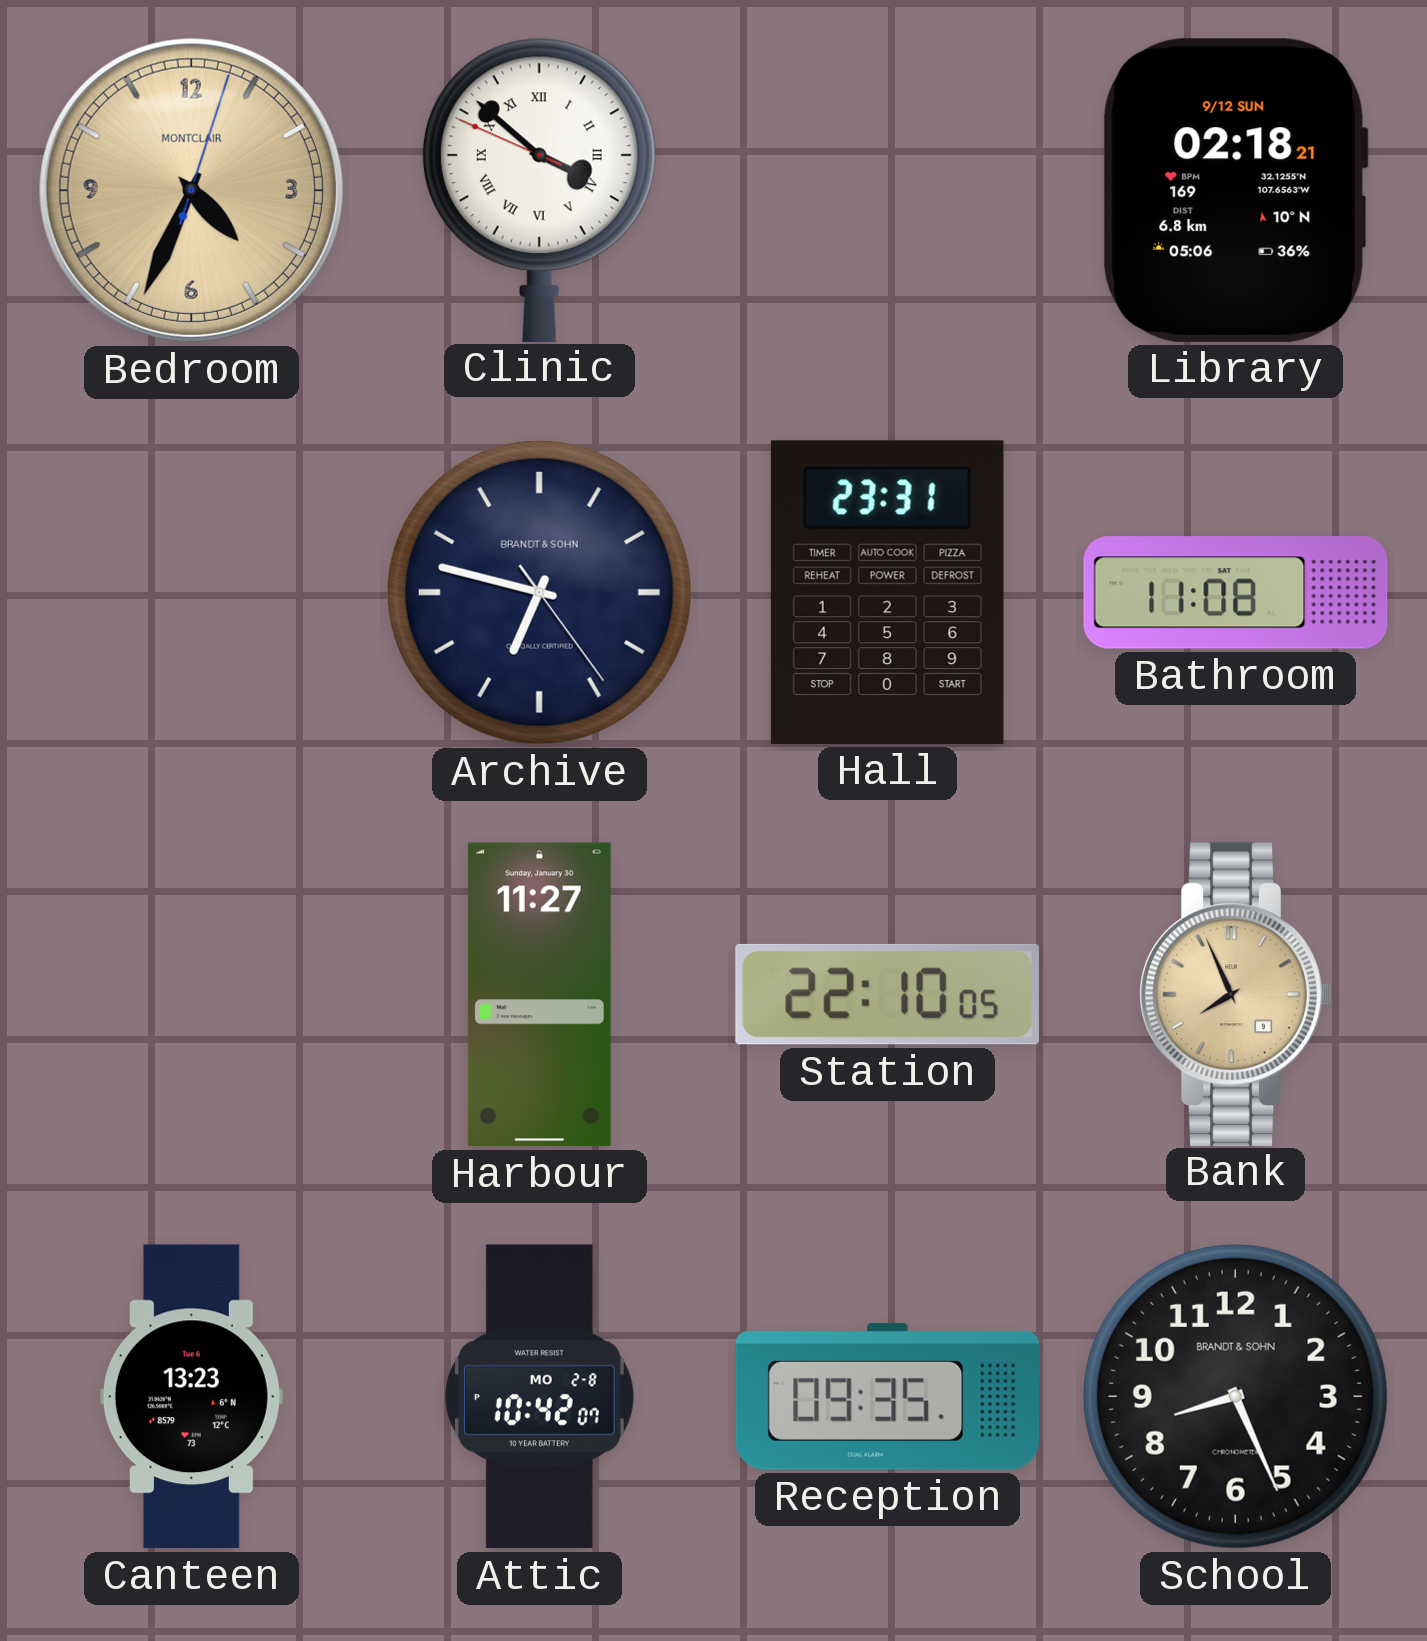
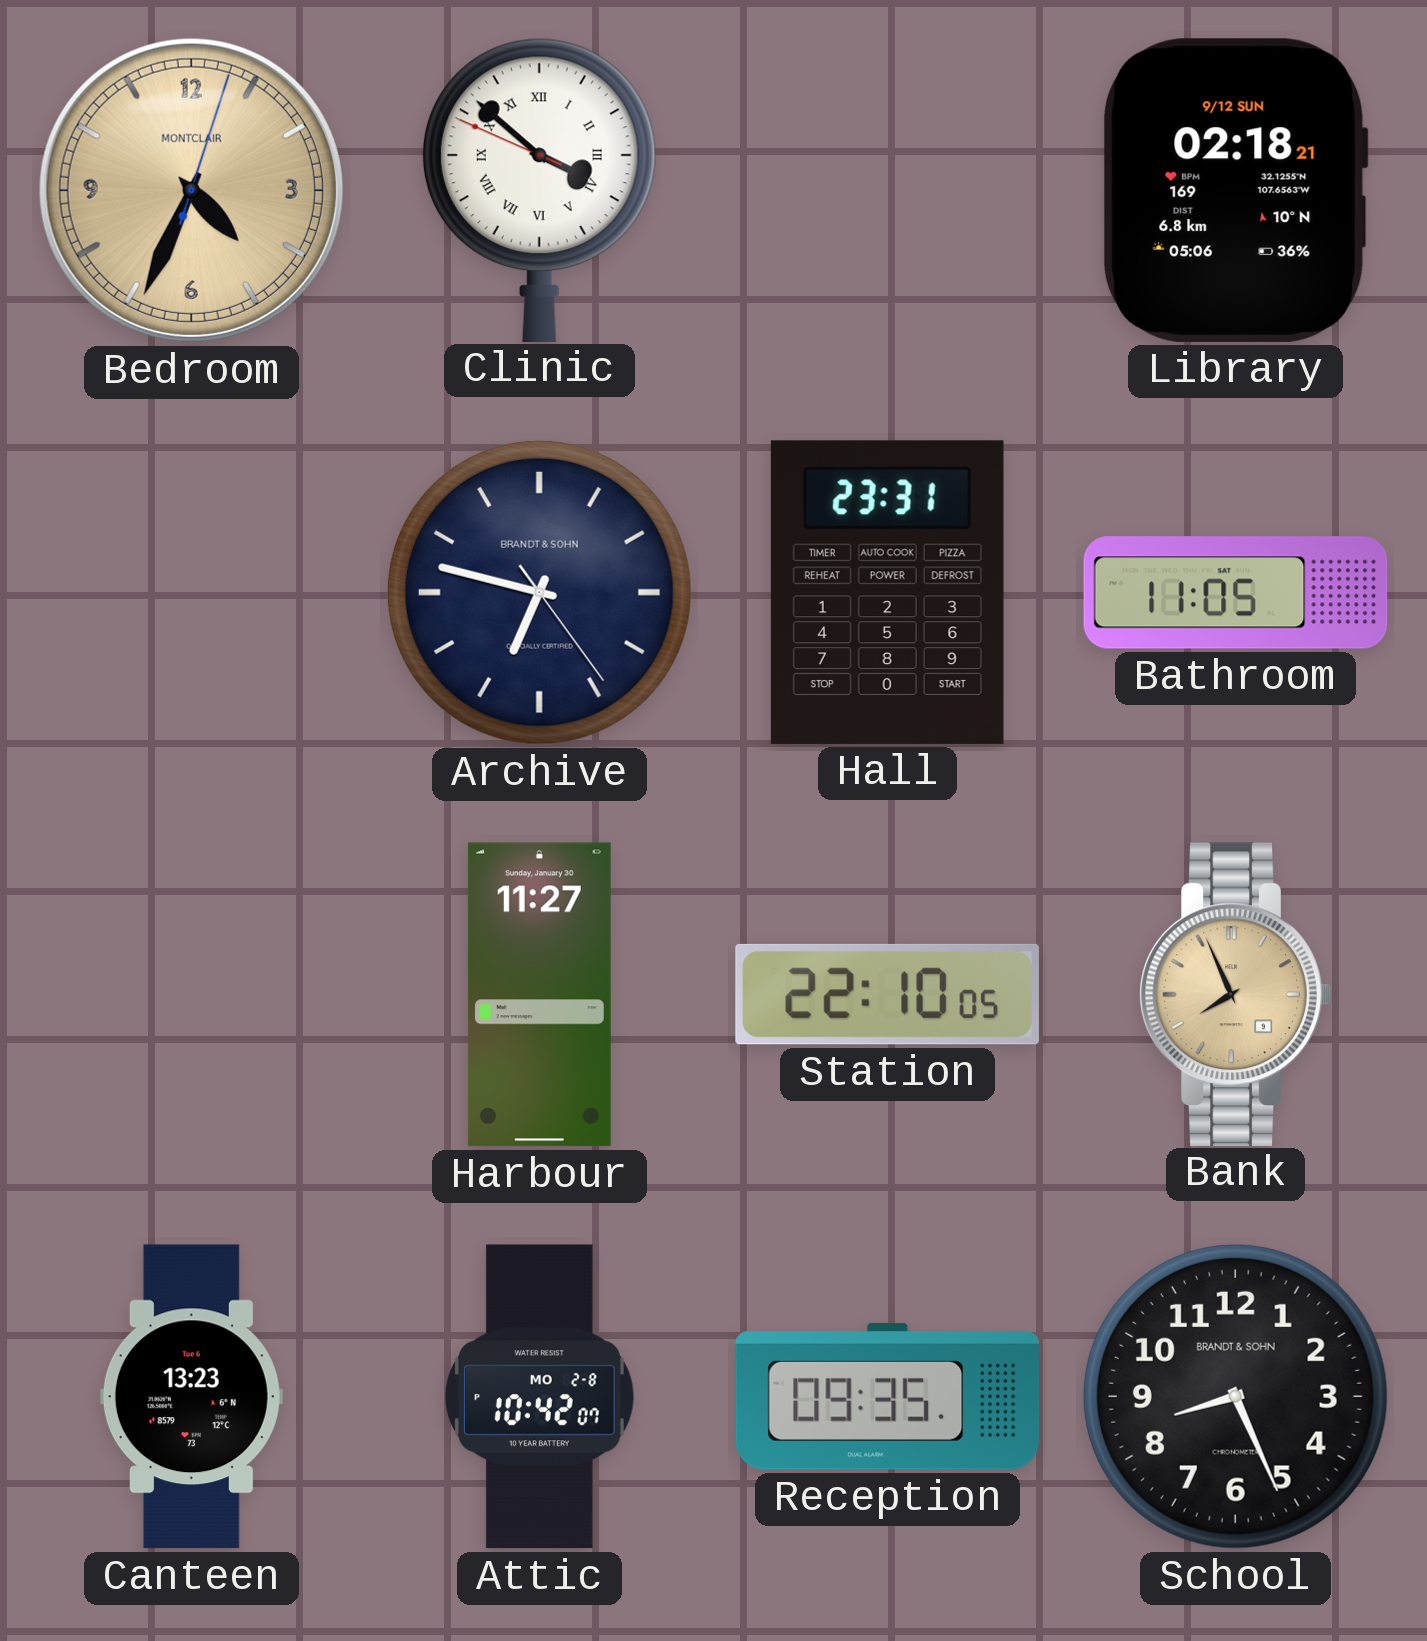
Bathroom: 11:08 -> 11:05 (1236, 593)
